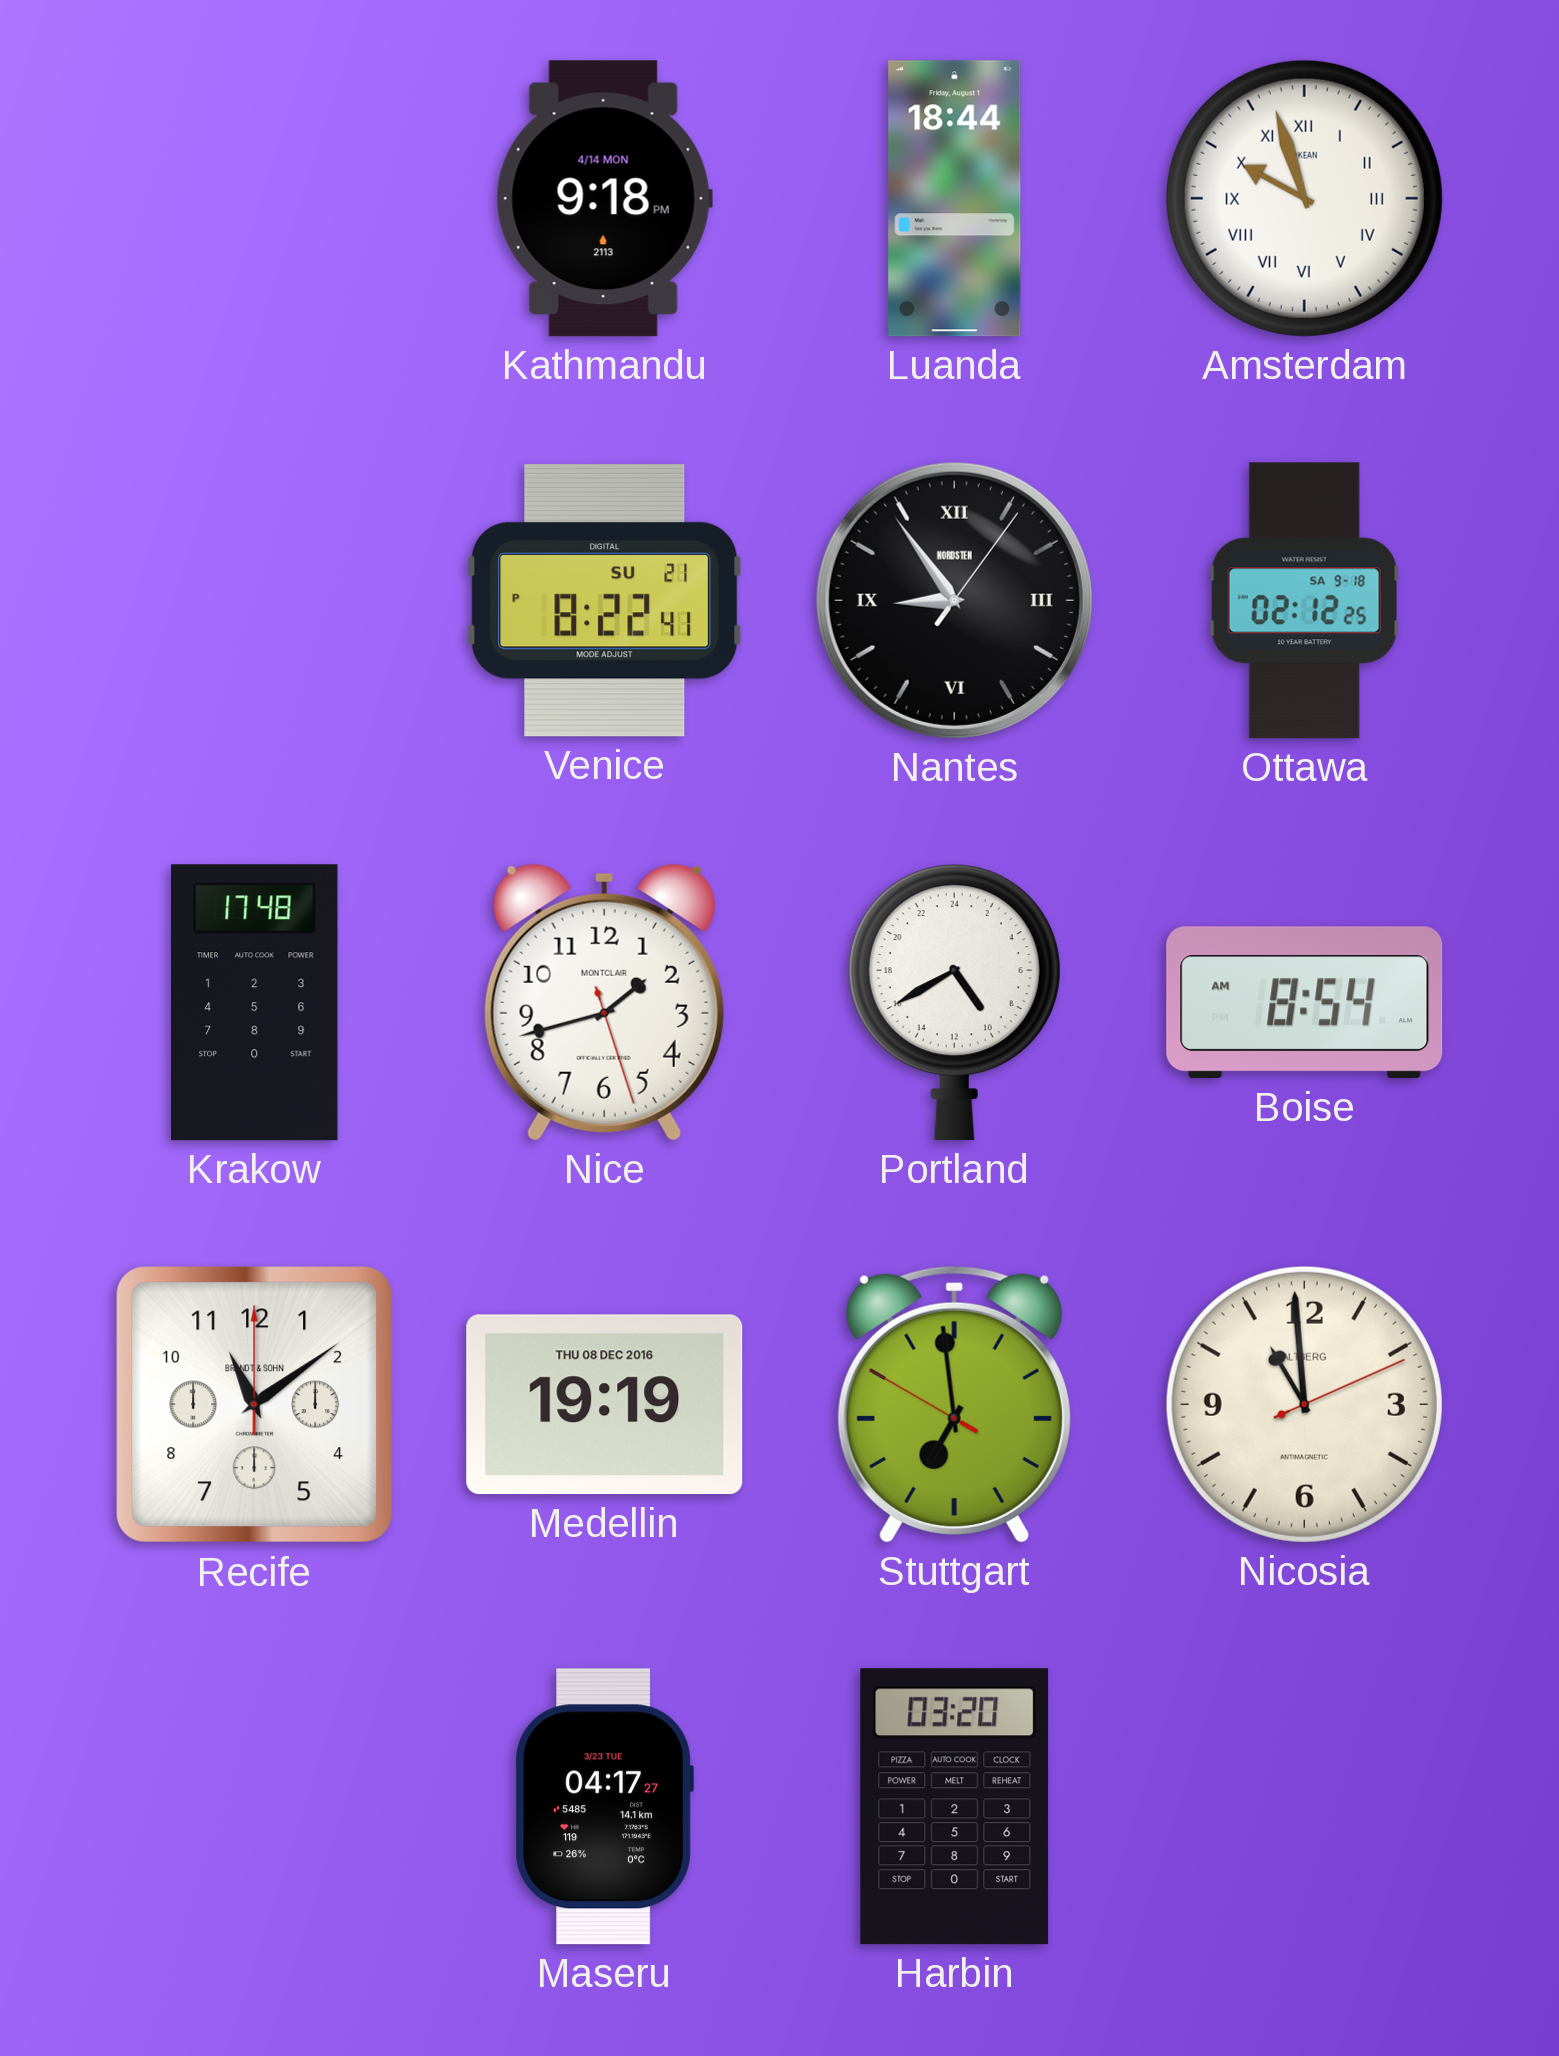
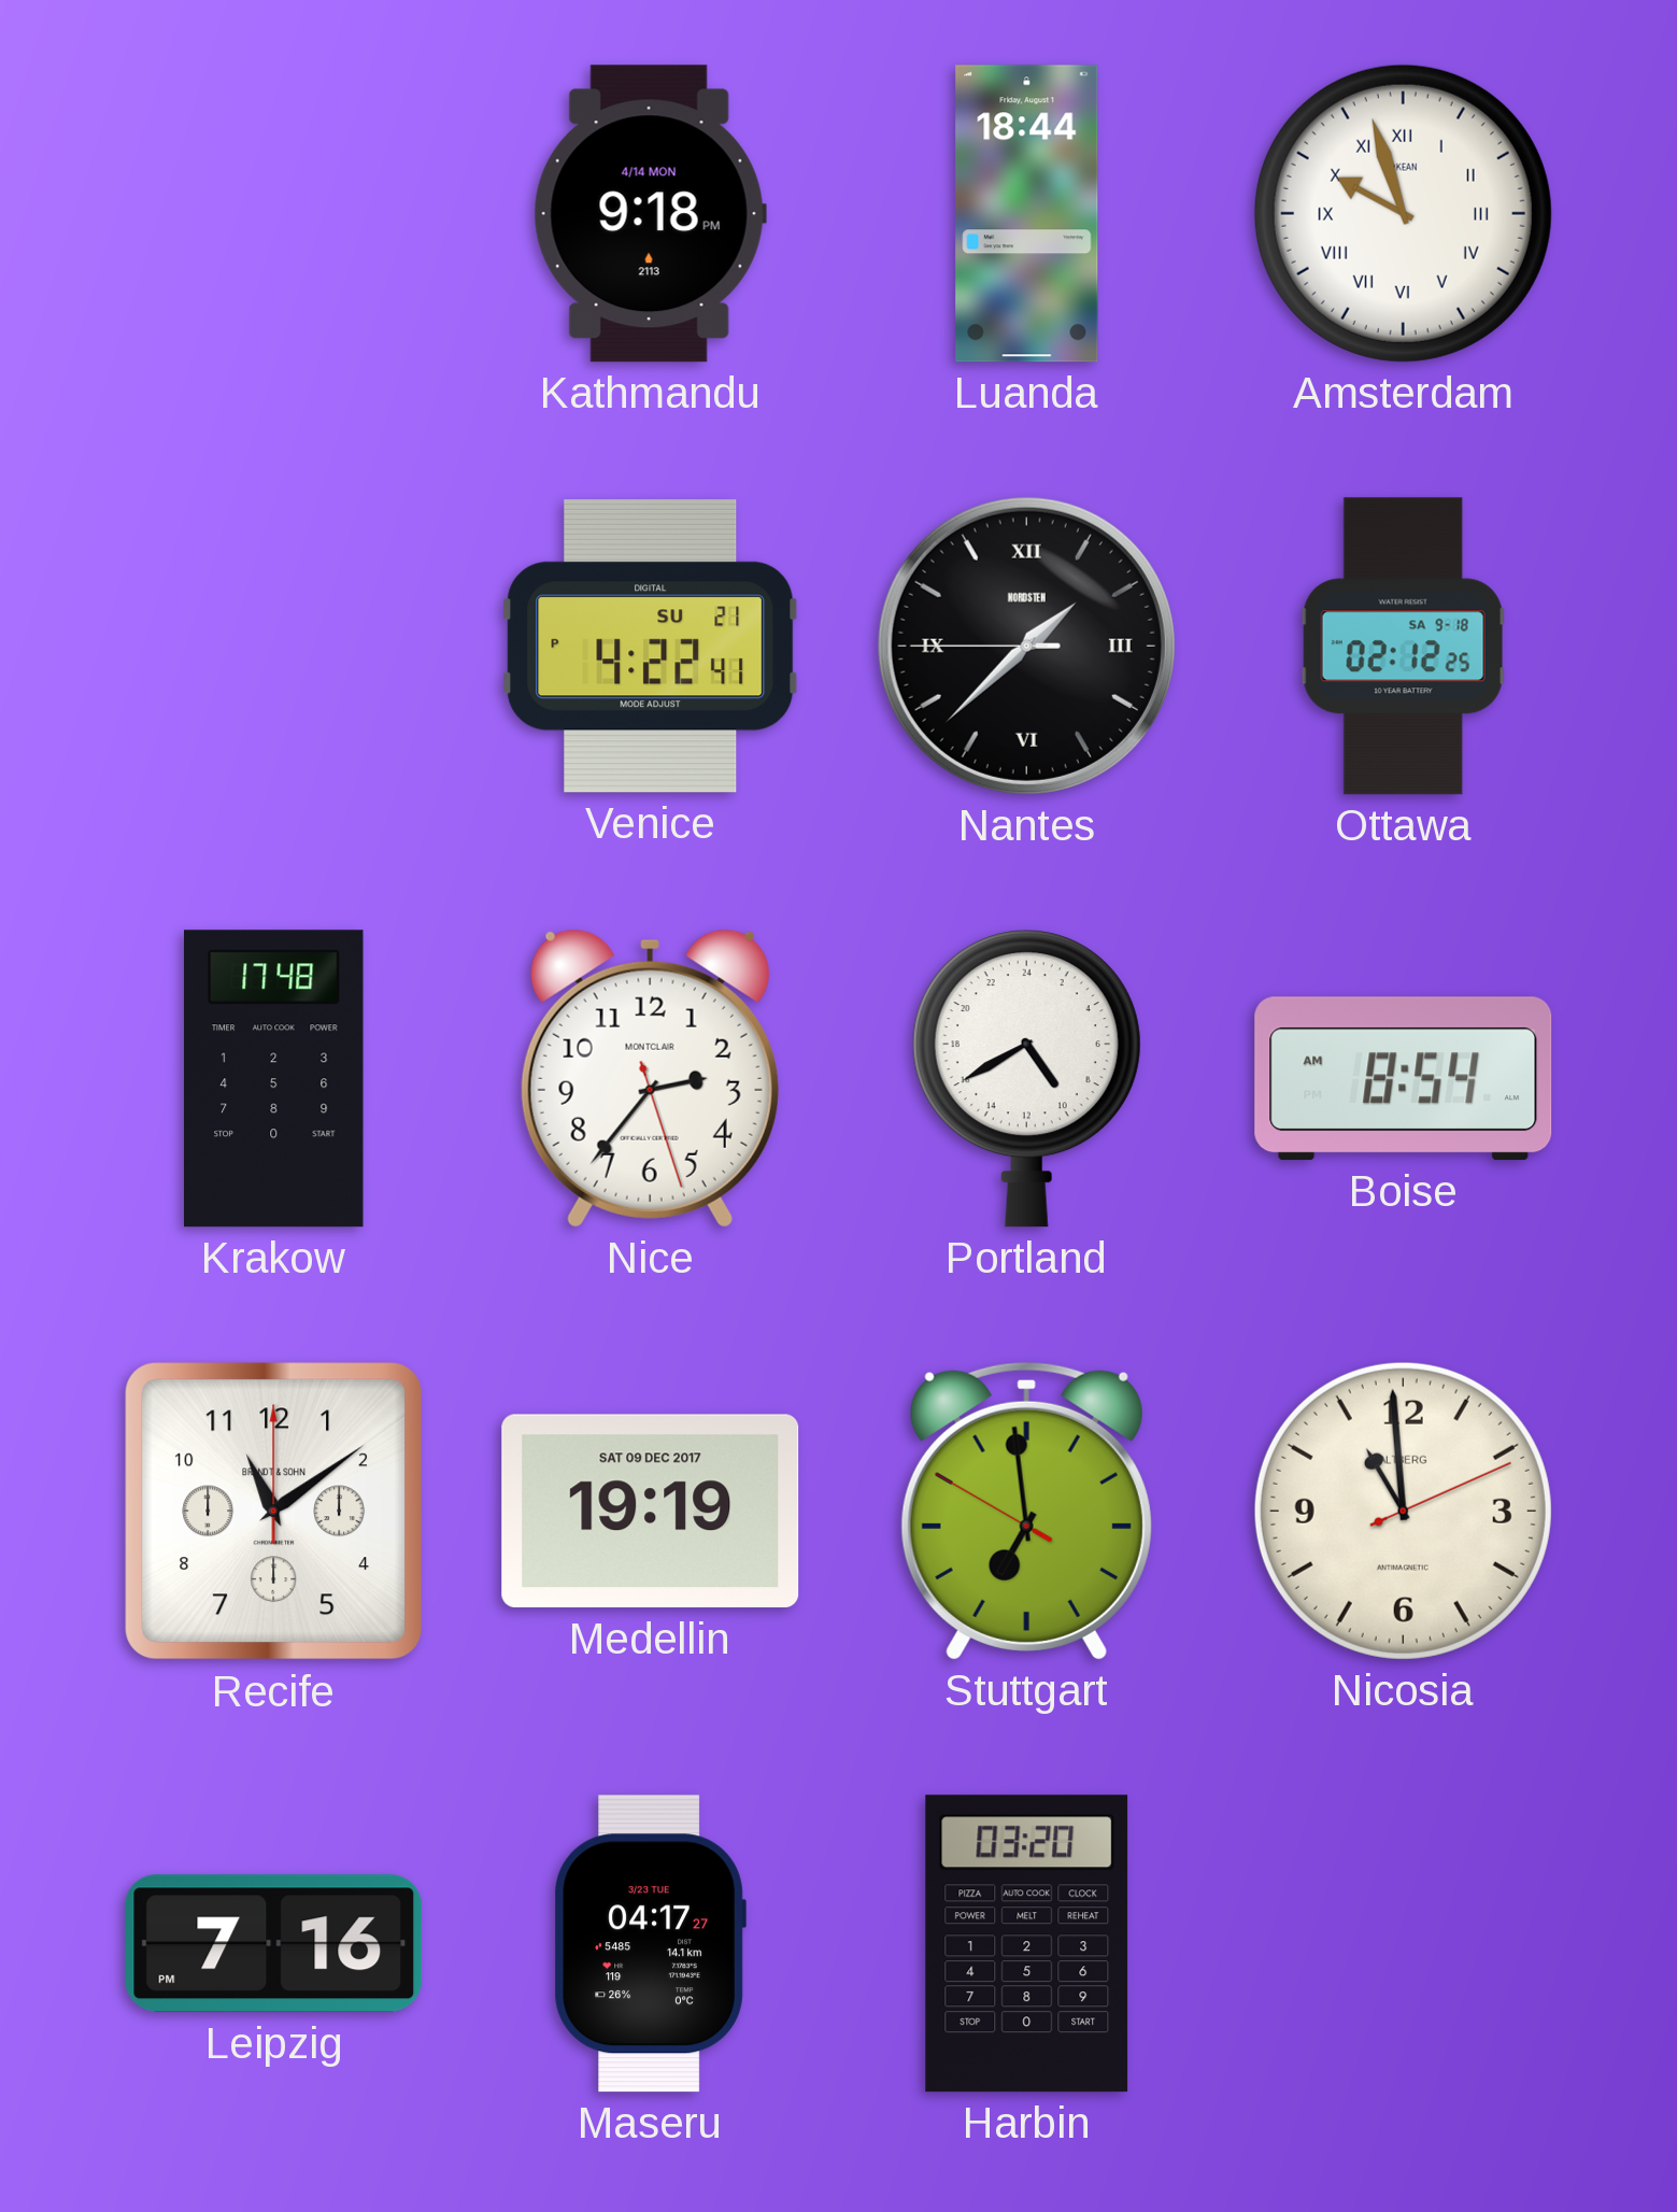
Venice: 8:22 -> 4:22 (651, 646)
Nantes: 8:54 -> 1:37 (1026, 646)
Nice: 1:42 -> 2:36 (650, 1078)
Medellin date: THU 08 DEC 2016 -> SAT 09 DEC 2017 (651, 1512)
Leipzig: none -> 7:16 (274, 1944)
